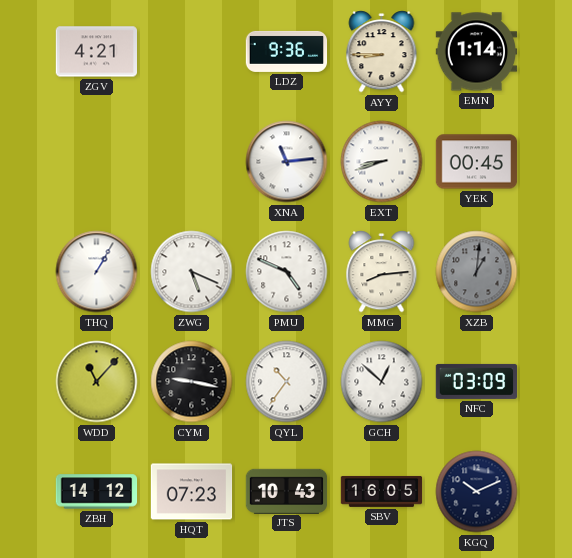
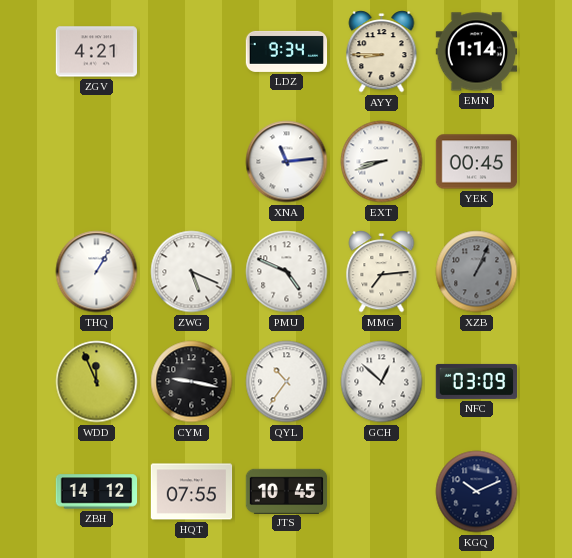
LDZ: 9:36 -> 9:34 (287, 51)
MMG: 8:14 -> 7:14 (382, 272)
XZB: 1:01 -> 1:04 (477, 272)
WDD: 11:07 -> 11:56 (97, 382)
HQT: 07:23 -> 07:55 (192, 492)
JTS: 10:43 -> 10:45 (287, 491)
SBV: 16:05 -> none (382, 491)
